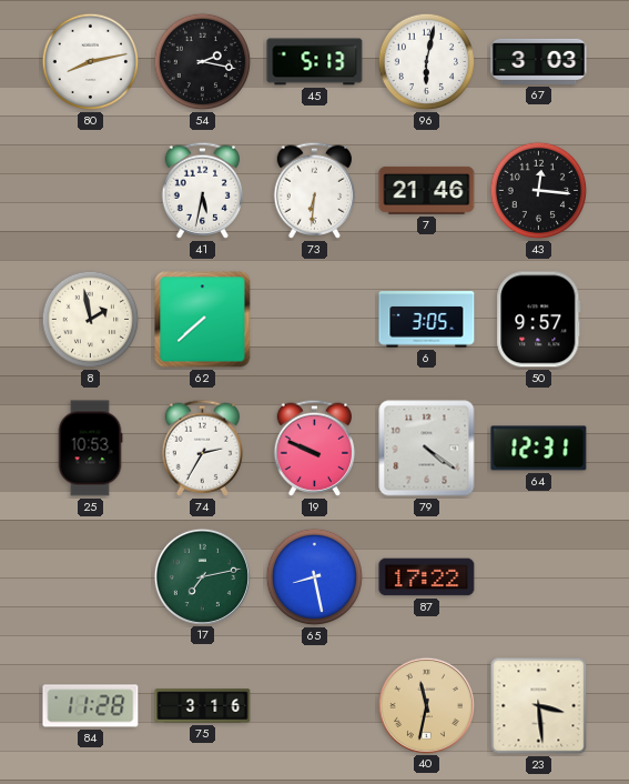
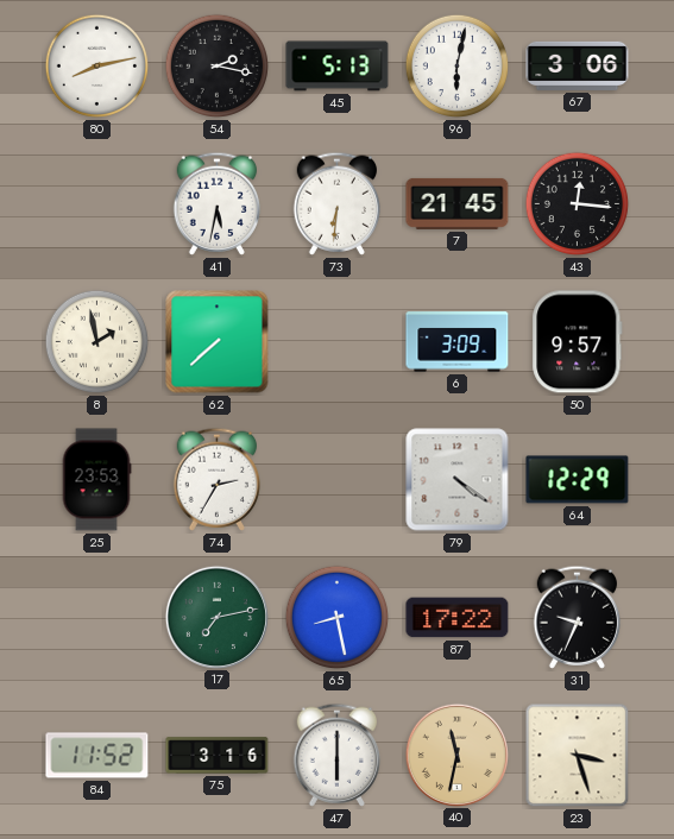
67: 3:03 -> 3:06 (578, 65)
7: 21:46 -> 21:45 (458, 203)
6: 3:05 -> 3:09 (458, 342)
25: 10:53 -> 23:53 (96, 480)
19: 9:49 -> none (315, 448)
64: 12:31 -> 12:29 (578, 480)
31: none -> 9:34 (578, 617)
84: 11:28 -> 11:52 (97, 756)
47: none -> 6:00 (338, 755)
23: 3:29 -> 3:27 (578, 756)
